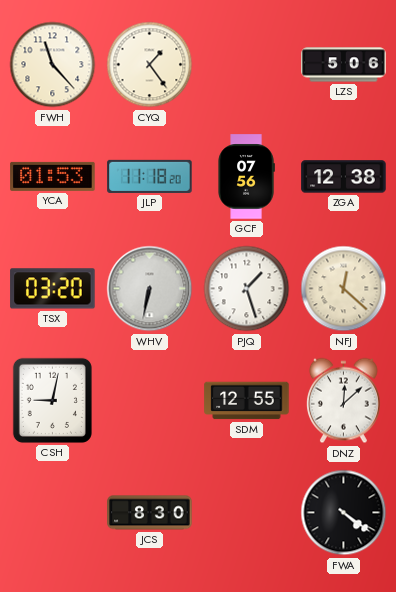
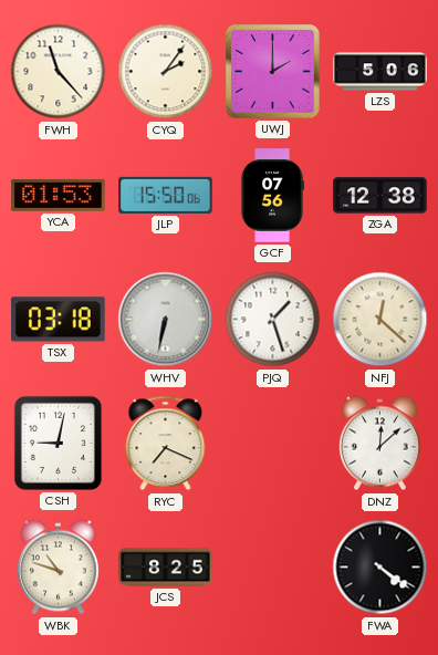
CYQ: 1:24 -> 2:06 (166, 72)
UWJ: none -> 2:00 (273, 72)
JLP: 11:18 -> 15:50 (166, 195)
TSX: 03:20 -> 03:18 (59, 320)
RYC: none -> 7:19 (166, 444)
SDM: 12:55 -> none (247, 401)
WBK: none -> 10:48 (58, 568)
JCS: 8:30 -> 8:25 (166, 568)
